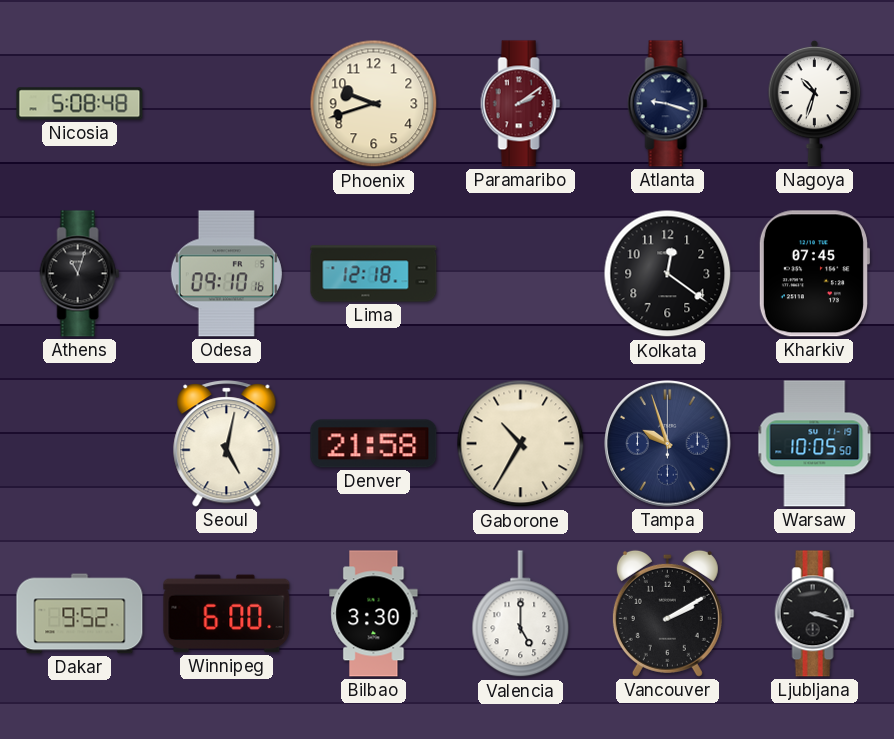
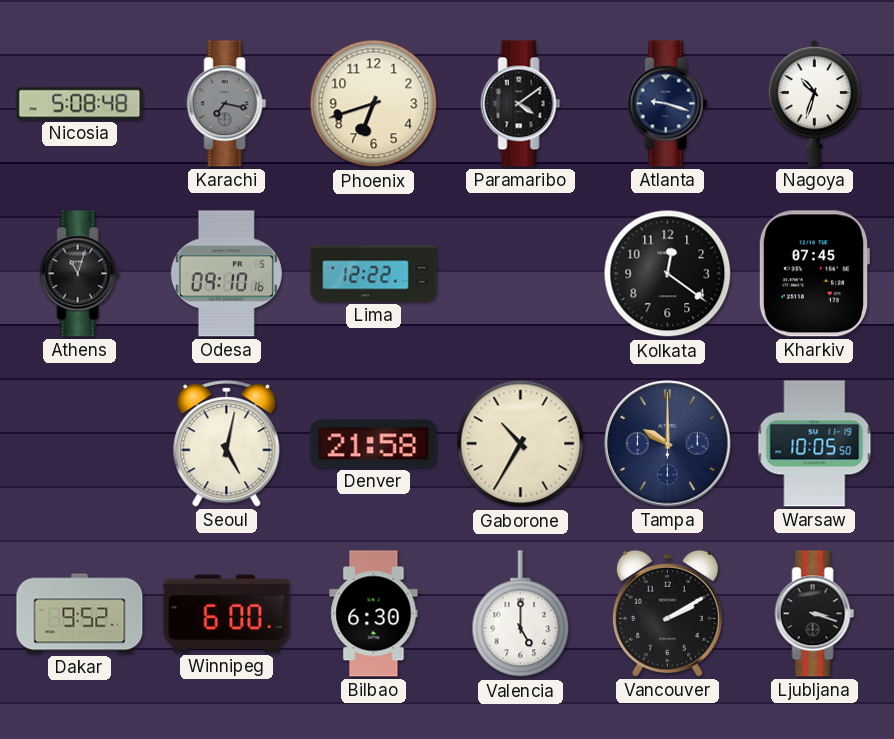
Karachi: none -> 7:17 (227, 104)
Phoenix: 9:42 -> 6:42 (374, 104)
Paramaribo: 2:09 -> 4:09 (521, 104)
Paramaribo dial: burgundy -> black (521, 104)
Lima: 12:18 -> 12:22 (374, 274)
Tampa: 9:57 -> 10:00 (668, 444)
Bilbao: 3:30 -> 6:30 (374, 614)
